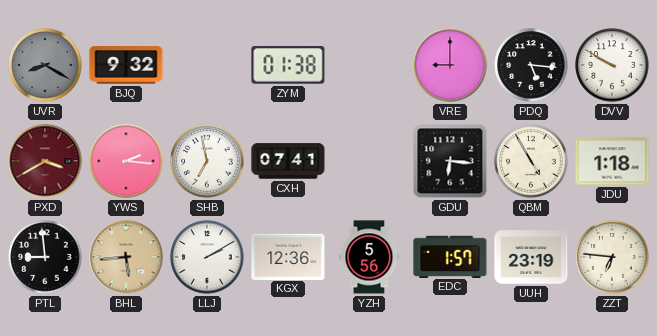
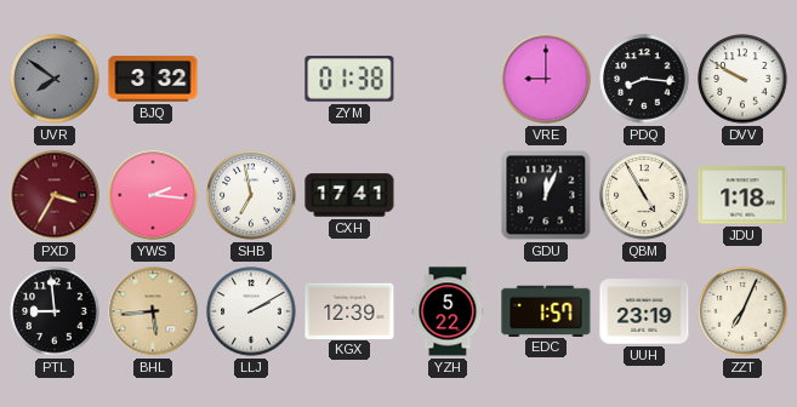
UVR: 8:20 -> 7:51 (55, 79)
BJQ: 9:32 -> 3:32 (153, 79)
PDQ: 5:16 -> 8:16 (644, 79)
PXD: 3:40 -> 3:35 (55, 195)
CXH: 07:41 -> 17:41 (349, 195)
GDU: 6:16 -> 12:04 (546, 195)
KGX: 12:36 -> 12:39 (349, 310)
YZH: 5:56 -> 5:22 (448, 311)
ZZT: 6:46 -> 7:04 (742, 311)
